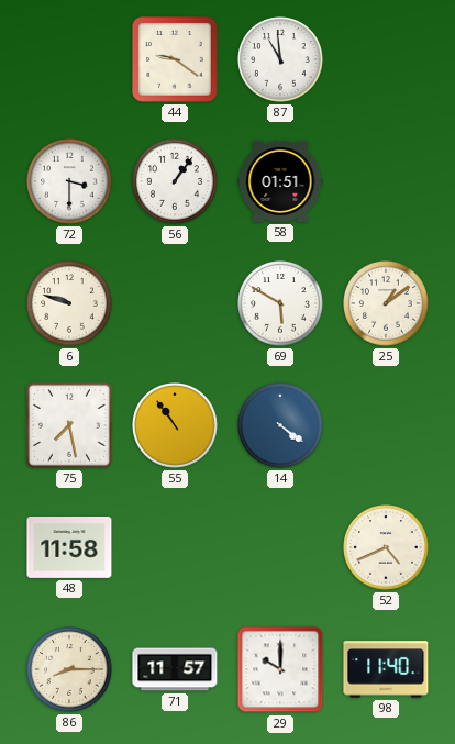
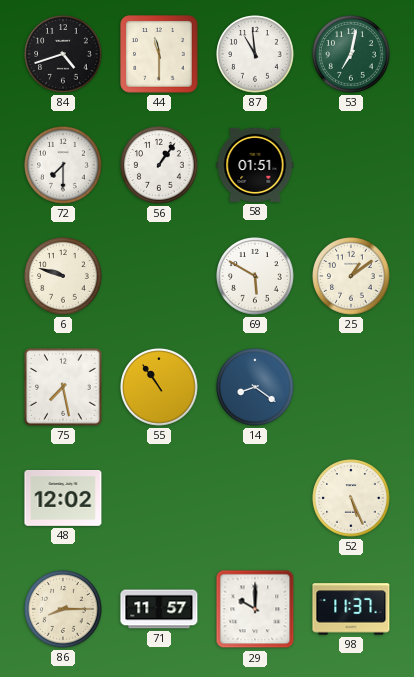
84: none -> 4:42 (63, 54)
44: 9:21 -> 11:30 (159, 54)
53: none -> 7:02 (351, 54)
72: 3:30 -> 7:30 (63, 165)
14: 4:21 -> 8:21 (255, 387)
48: 11:58 -> 12:02 (63, 499)
52: 4:41 -> 5:26 (351, 498)
98: 11:40 -> 11:37 (351, 609)
